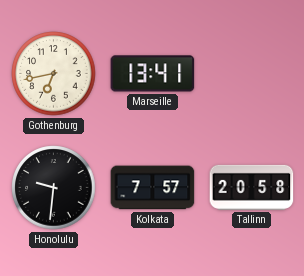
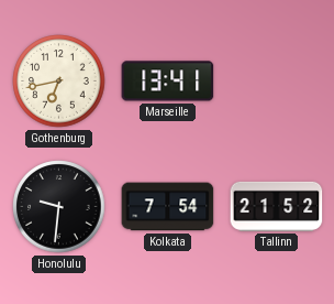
Kolkata: 7:57 -> 7:54 (168, 207)
Tallinn: 20:58 -> 21:52 (277, 206)
